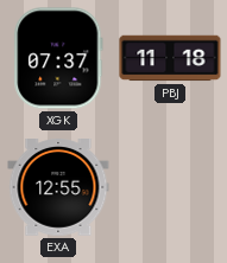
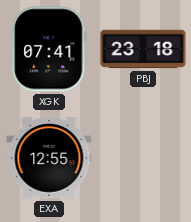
XGK: 07:37 -> 07:41 (49, 49)
PBJ: 11:18 -> 23:18 (143, 49)
